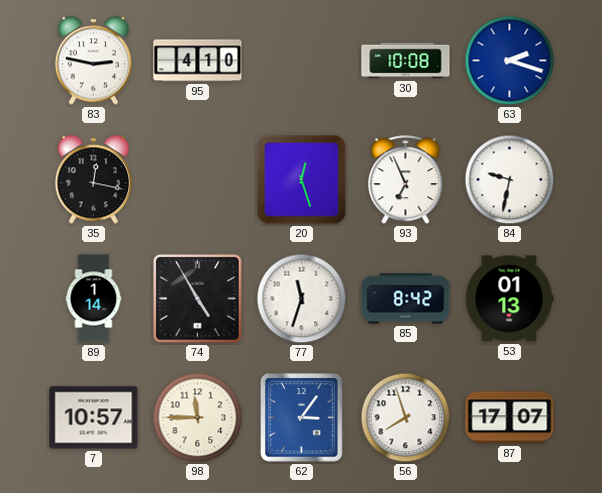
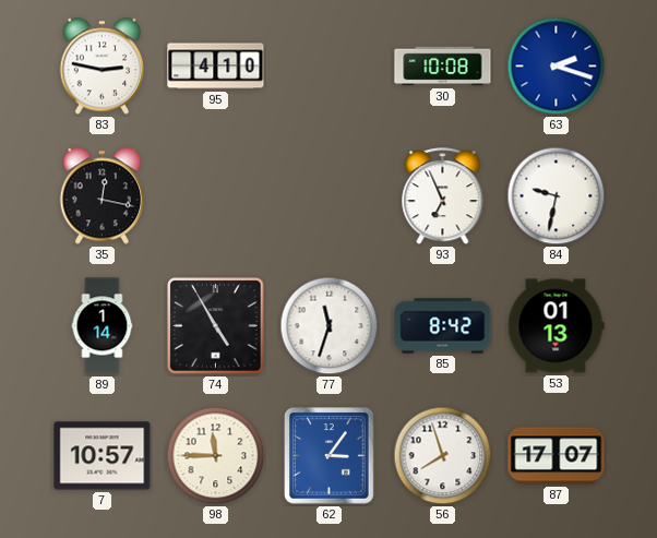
20: 12:27 -> none (302, 180)
